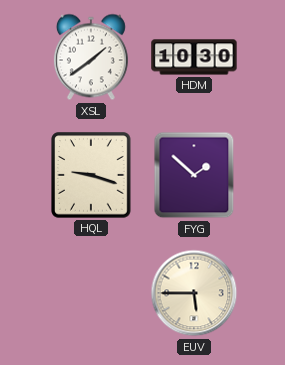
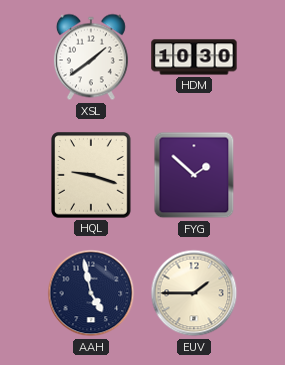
AAH: none -> 4:58 (91, 293)
EUV: 5:45 -> 1:45 (194, 293)
